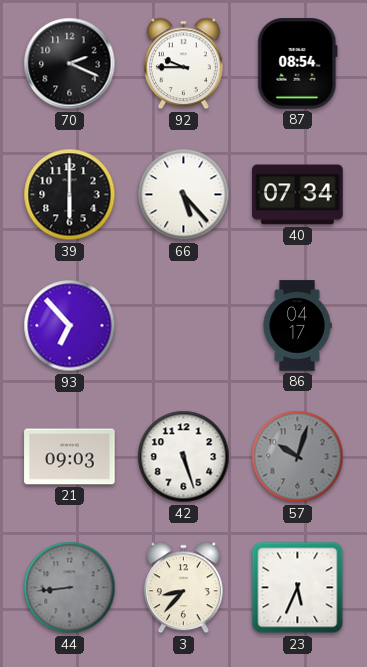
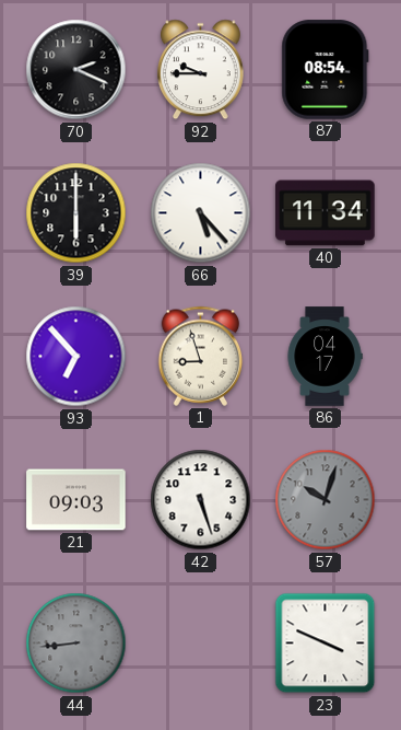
40: 07:34 -> 11:34 (326, 213)
1: none -> 8:57 (201, 356)
3: 8:37 -> none (183, 588)
23: 5:34 -> 3:49 (326, 644)
